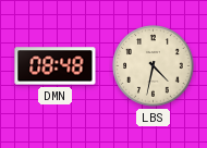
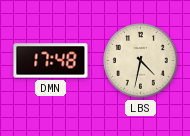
DMN: 08:48 -> 17:48 (51, 61)
